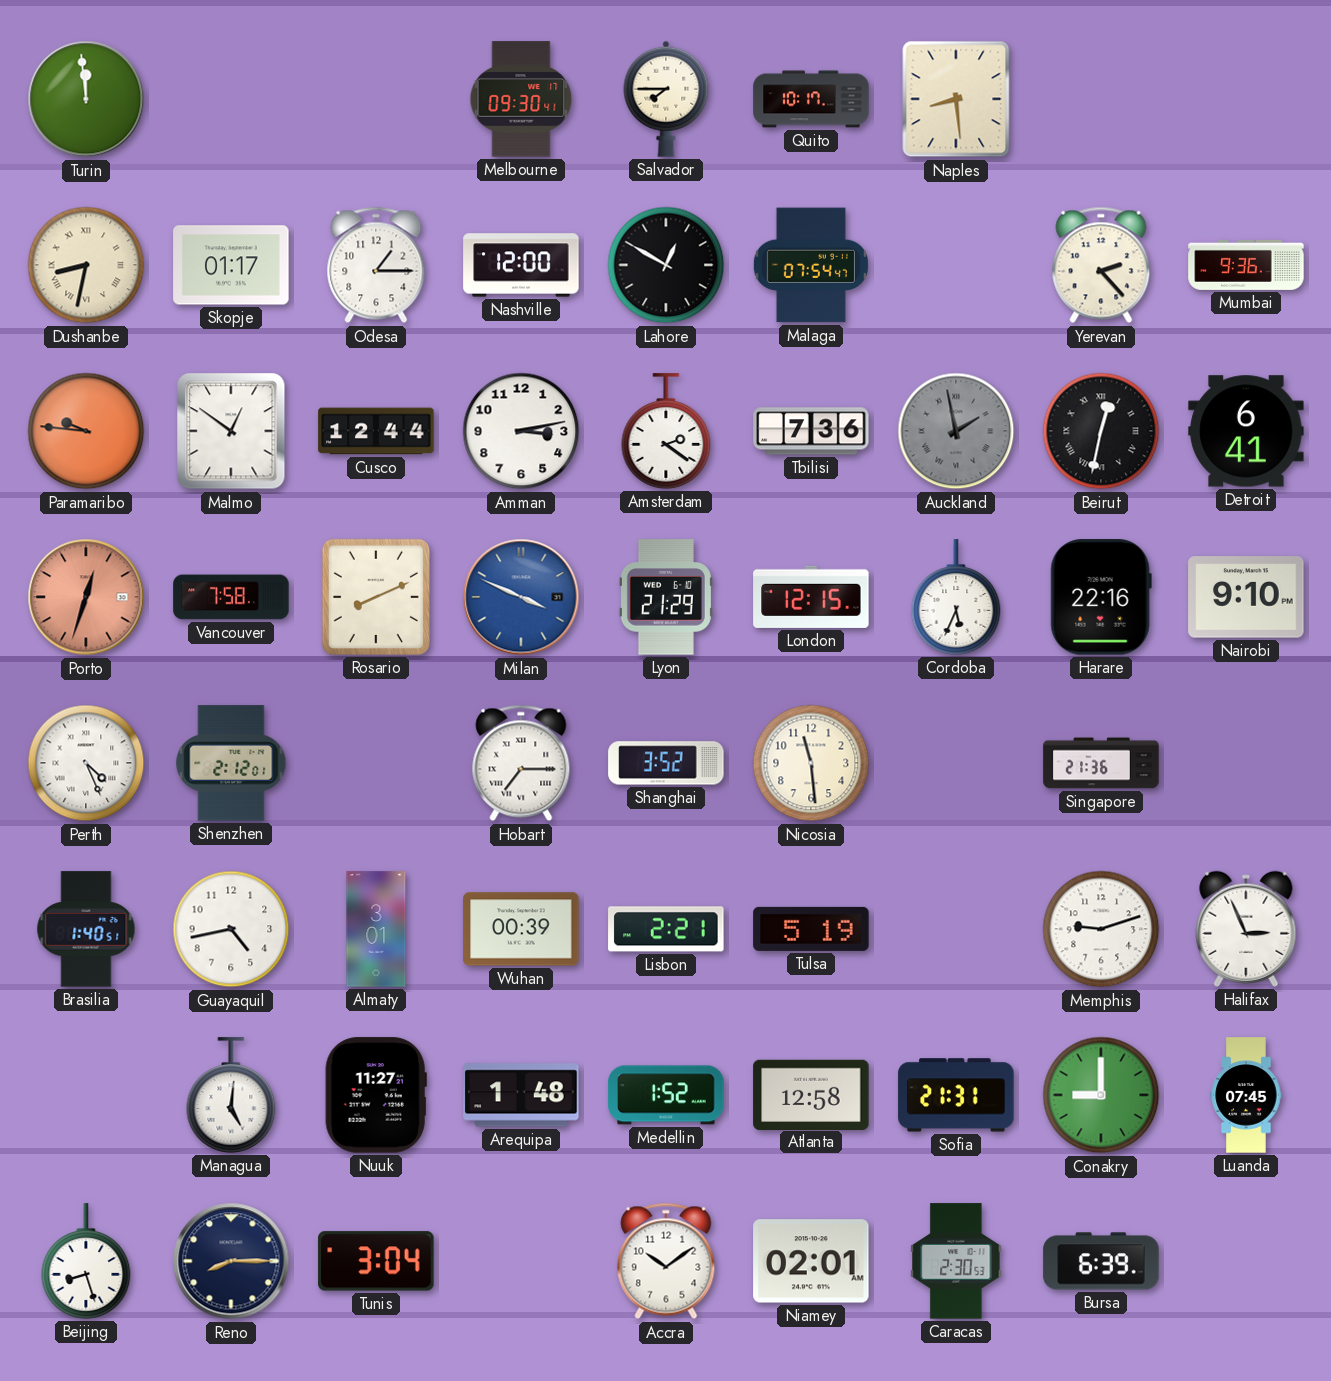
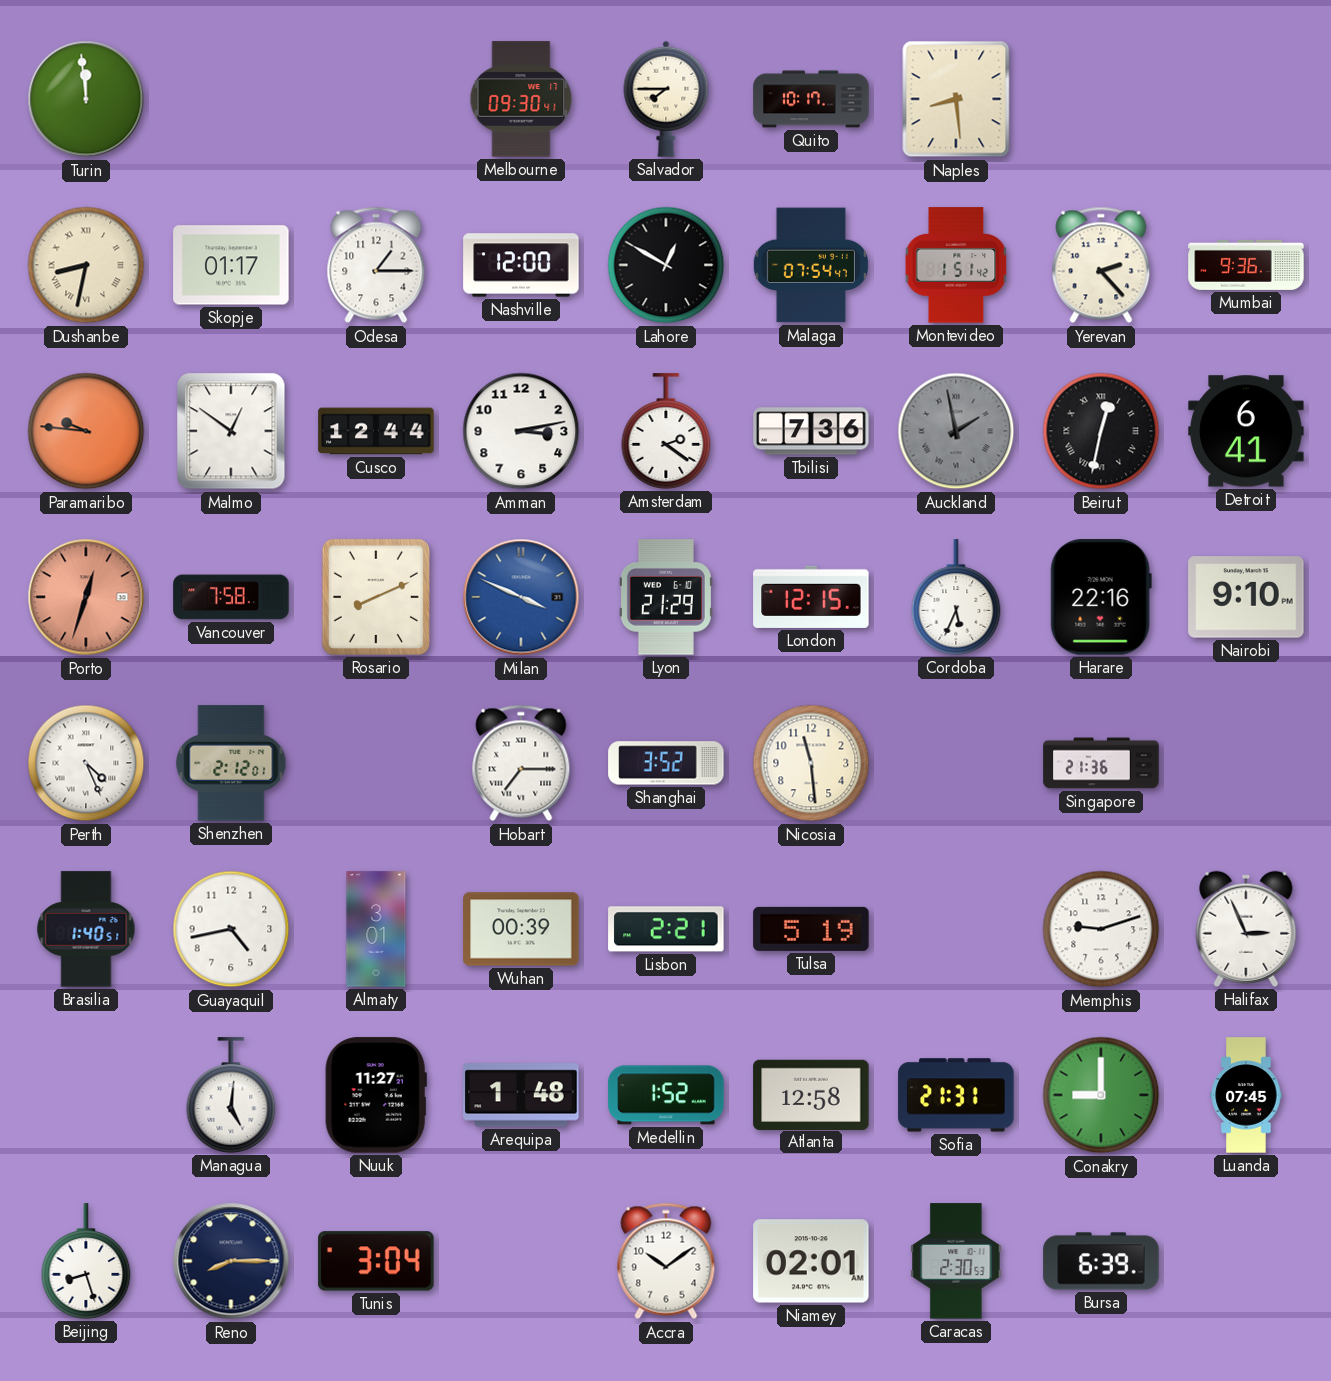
Montevideo: none -> 1:51 (956, 265)
